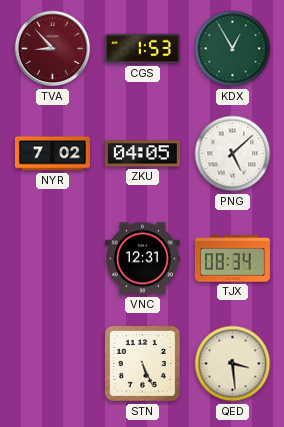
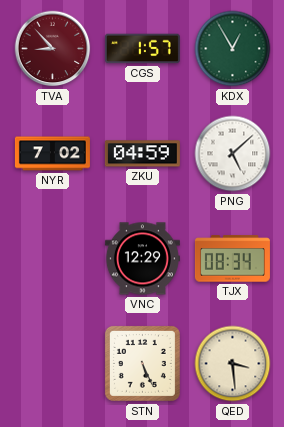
CGS: 1:53 -> 1:57 (142, 49)
ZKU: 04:05 -> 04:59 (142, 154)
VNC: 12:31 -> 12:29 (142, 259)
